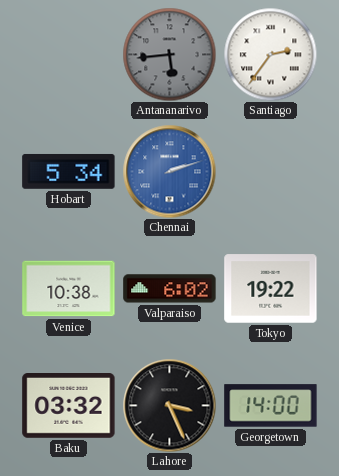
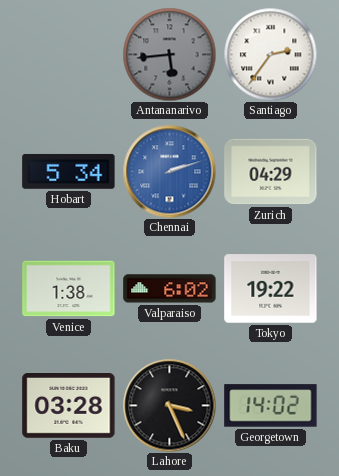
Zurich: none -> 04:29 (271, 172)
Venice: 10:38 -> 1:38 (69, 289)
Baku: 03:32 -> 03:28 (69, 406)
Georgetown: 14:00 -> 14:02 (271, 406)
